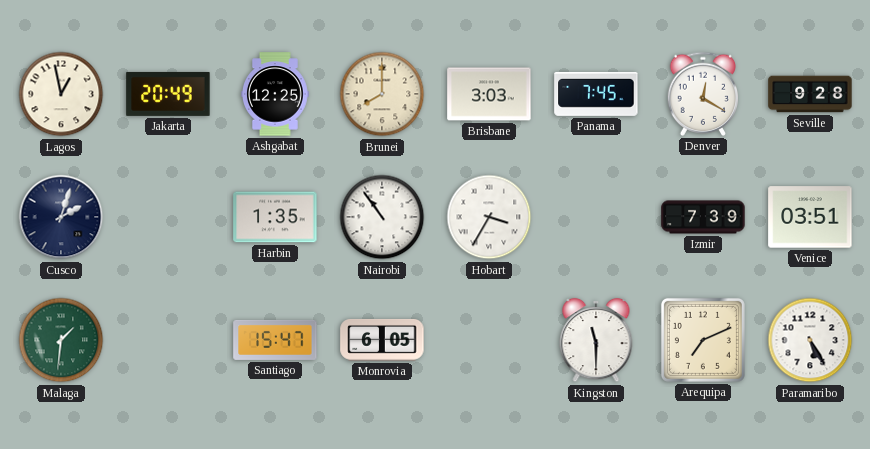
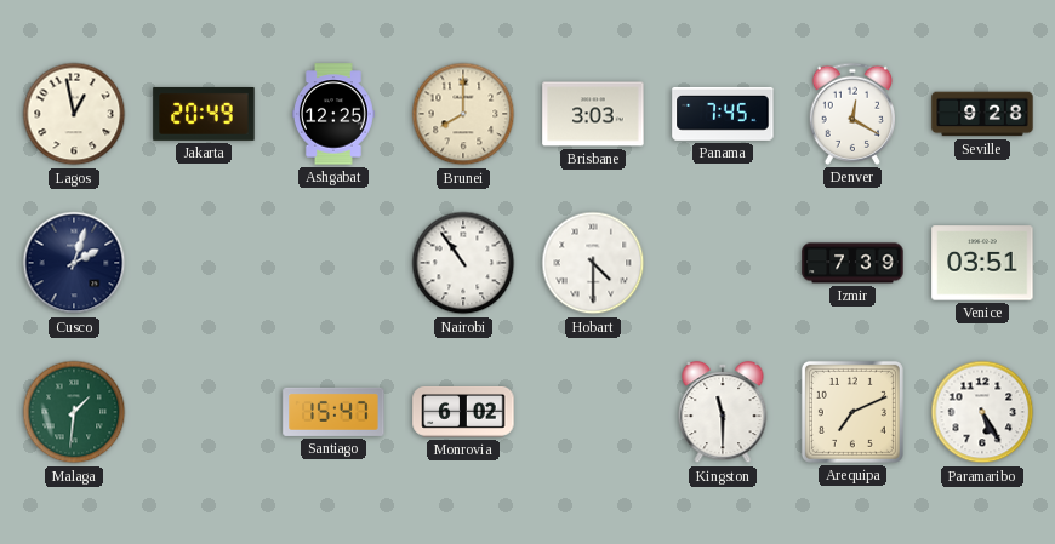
Harbin: 1:35 -> none (275, 217)
Hobart: 3:35 -> 4:30 (593, 263)
Monrovia: 6:05 -> 6:02 (463, 412)
